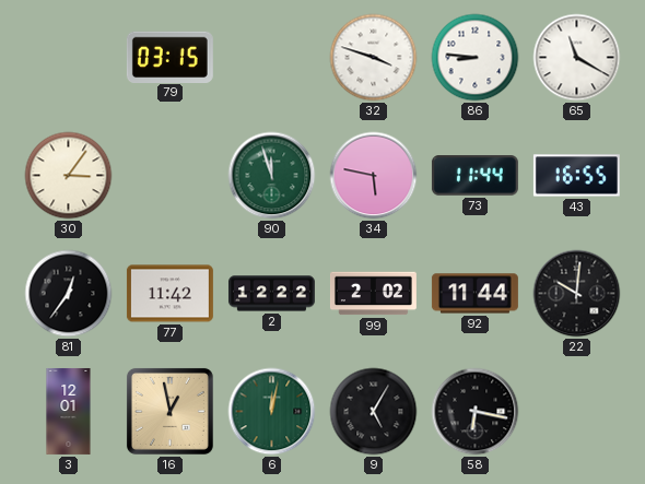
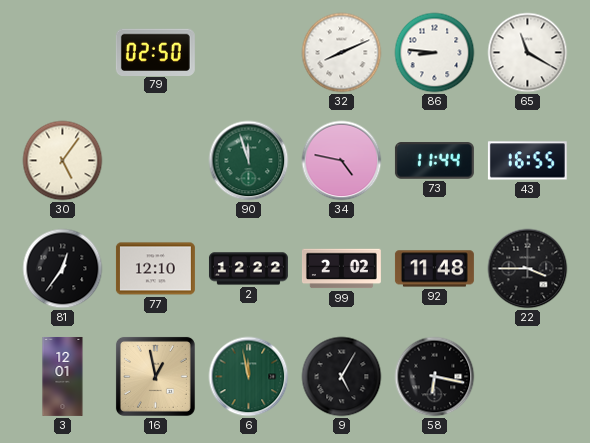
79: 03:15 -> 02:50 (155, 52)
32: 3:48 -> 8:11 (342, 53)
30: 3:06 -> 5:06 (63, 161)
34: 5:47 -> 4:47 (342, 161)
77: 11:42 -> 12:10 (155, 269)
92: 11:44 -> 11:48 (434, 269)
22: 10:01 -> 3:45 (528, 269)
6: 12:02 -> 11:58 (249, 377)
